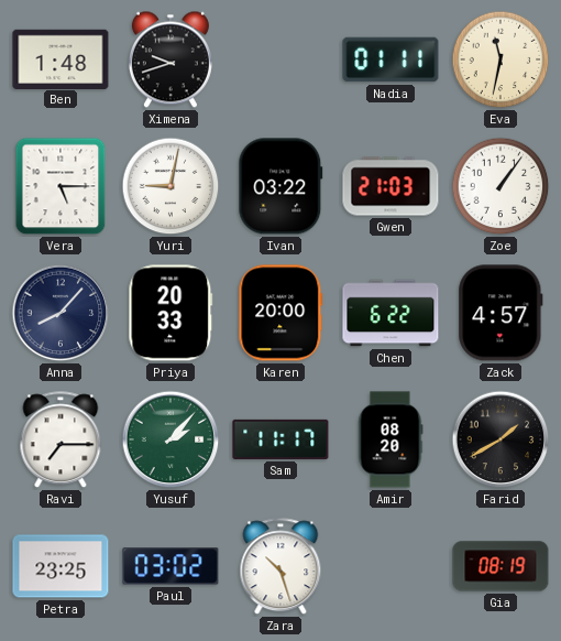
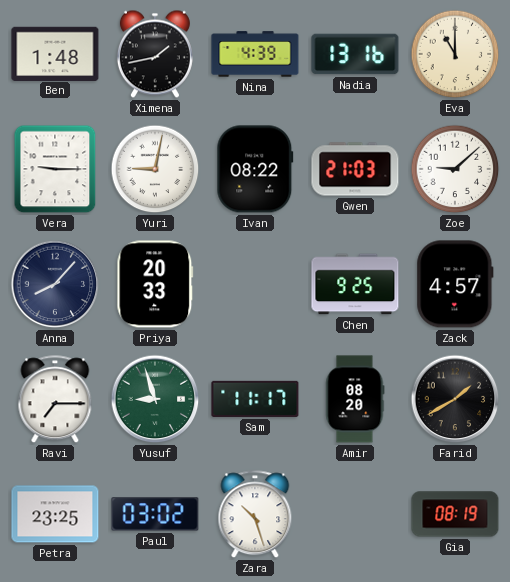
Ximena: 9:42 -> 1:43 (155, 54)
Nina: none -> 4:39 (255, 54)
Nadia: 01:11 -> 13:16 (355, 54)
Eva: 11:32 -> 11:00 (455, 54)
Vera: 5:15 -> 9:15 (55, 169)
Ivan: 03:22 -> 08:22 (255, 169)
Zoe: 1:06 -> 9:08 (455, 169)
Karen: 20:00 -> none (280, 313)
Chen: 6:22 -> 9:25 (355, 284)
Yusuf: 2:07 -> 8:57 (155, 399)
